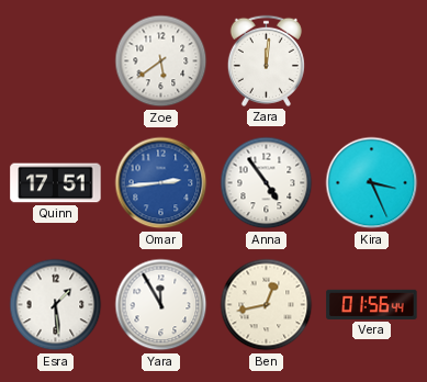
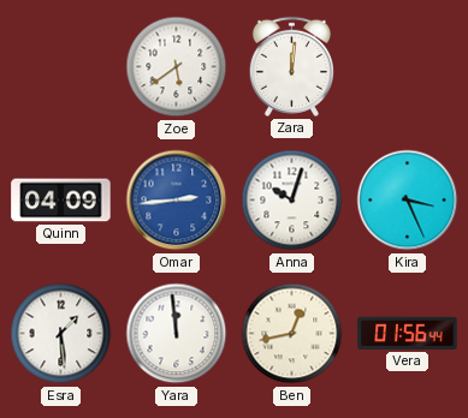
Quinn: 17:51 -> 04:09 (61, 201)
Anna: 4:54 -> 10:03 (292, 201)
Yara: 11:55 -> 11:59 (177, 334)
